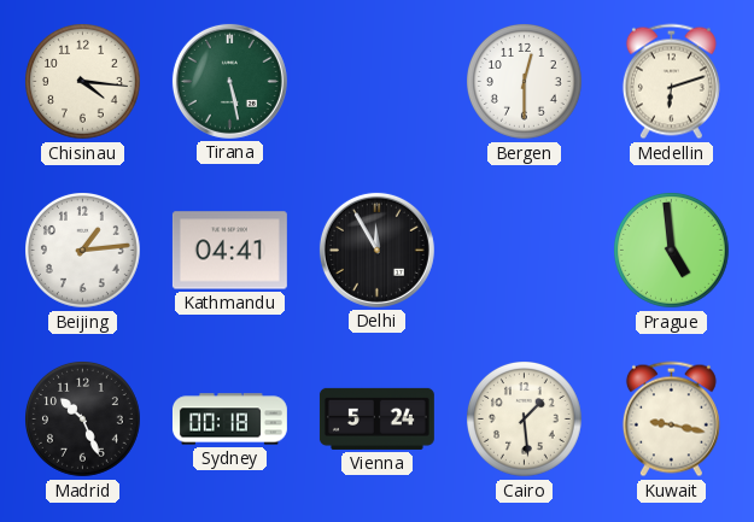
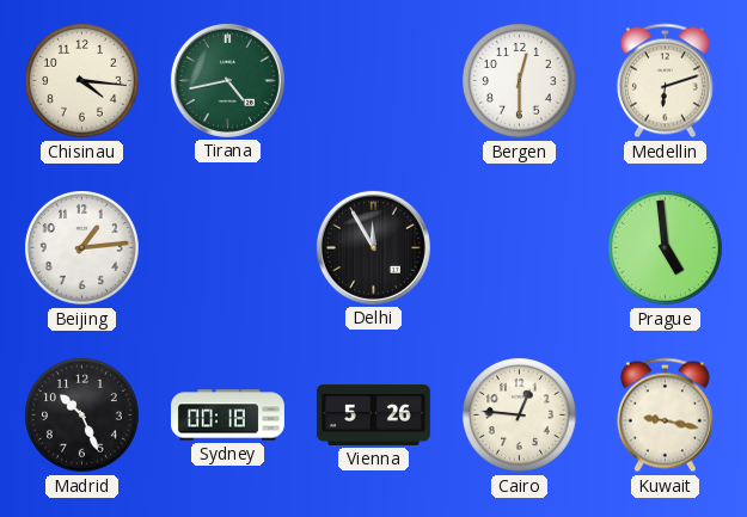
Tirana: 5:28 -> 4:43 (227, 80)
Kathmandu: 04:41 -> none (229, 251)
Vienna: 5:24 -> 5:26 (373, 414)
Cairo: 1:29 -> 12:46 (520, 416)
